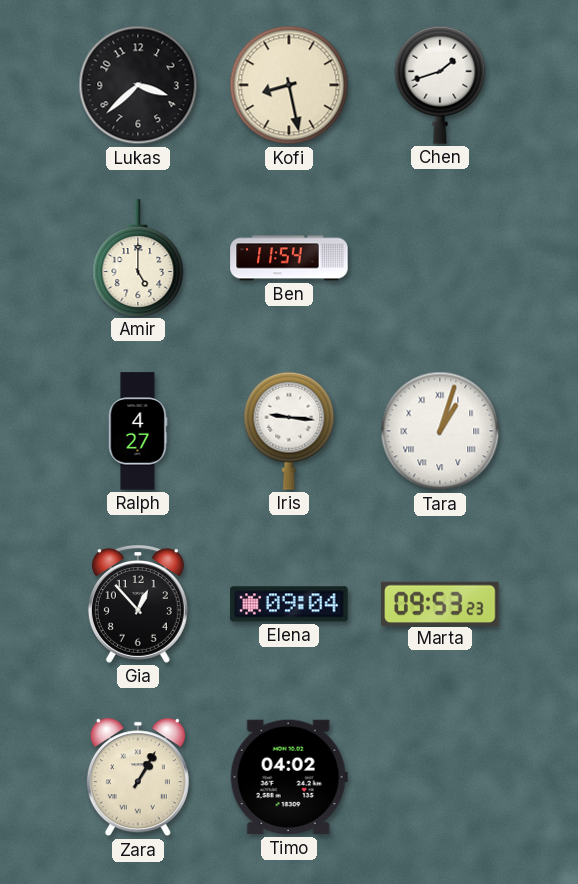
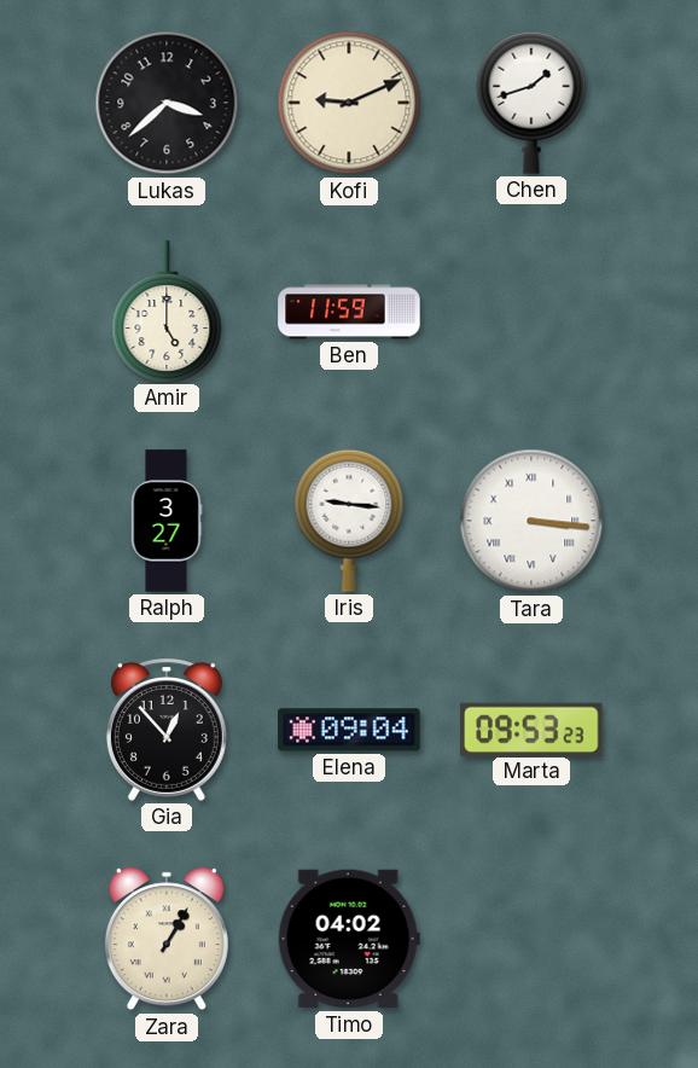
Kofi: 8:28 -> 9:11 (349, 103)
Ben: 11:54 -> 11:59 (349, 312)
Ralph: 4:27 -> 3:27 (167, 521)
Tara: 1:03 -> 3:16 (531, 521)
